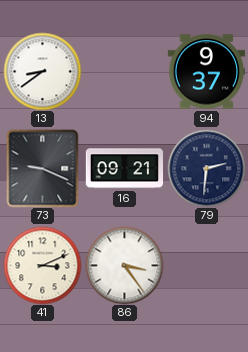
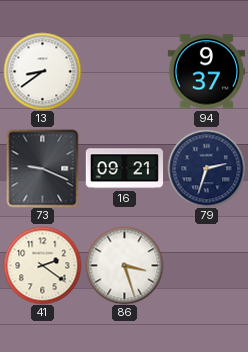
79: 2:31 -> 2:33 (206, 168)
41: 3:11 -> 2:21 (42, 265)
86: 3:24 -> 3:27 (124, 265)
